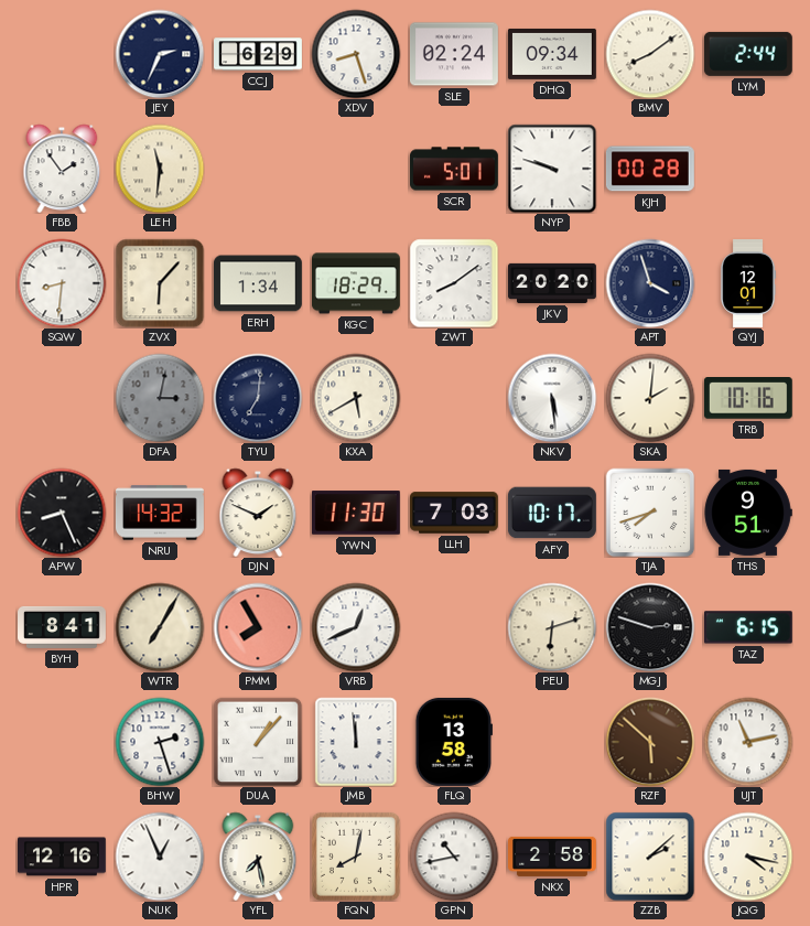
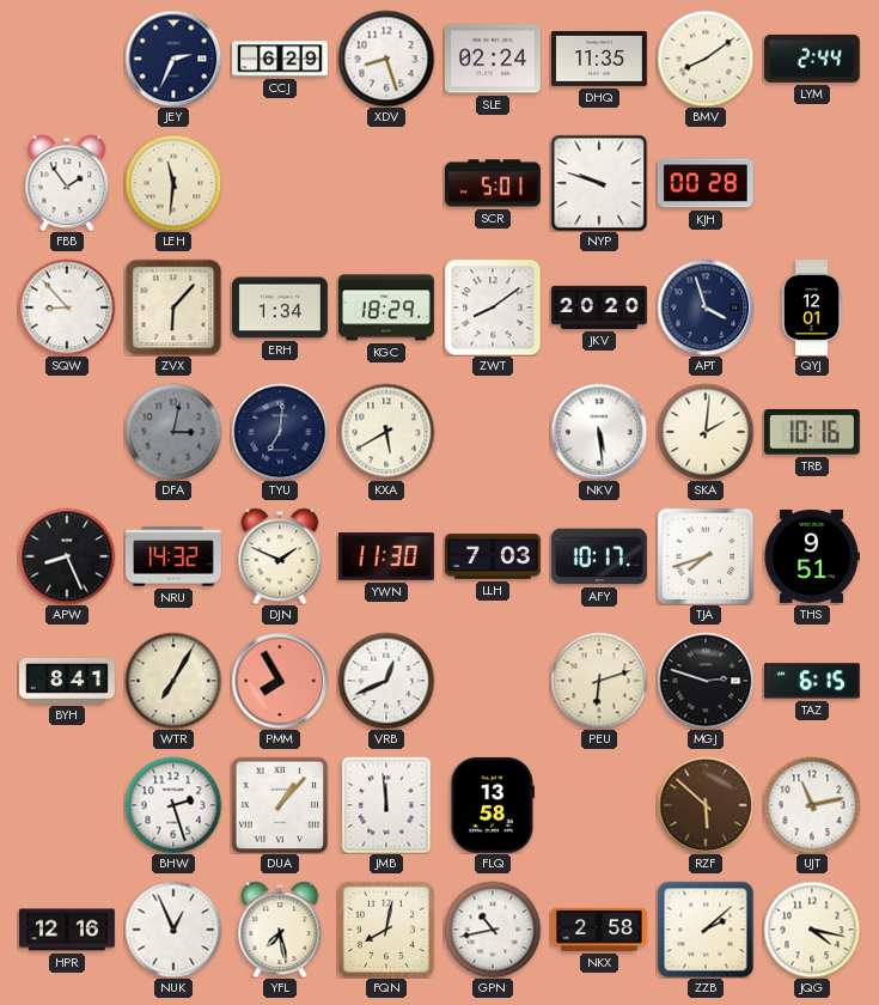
DHQ: 09:34 -> 11:35 (599, 59)
SQW: 8:31 -> 8:53 (67, 307)
